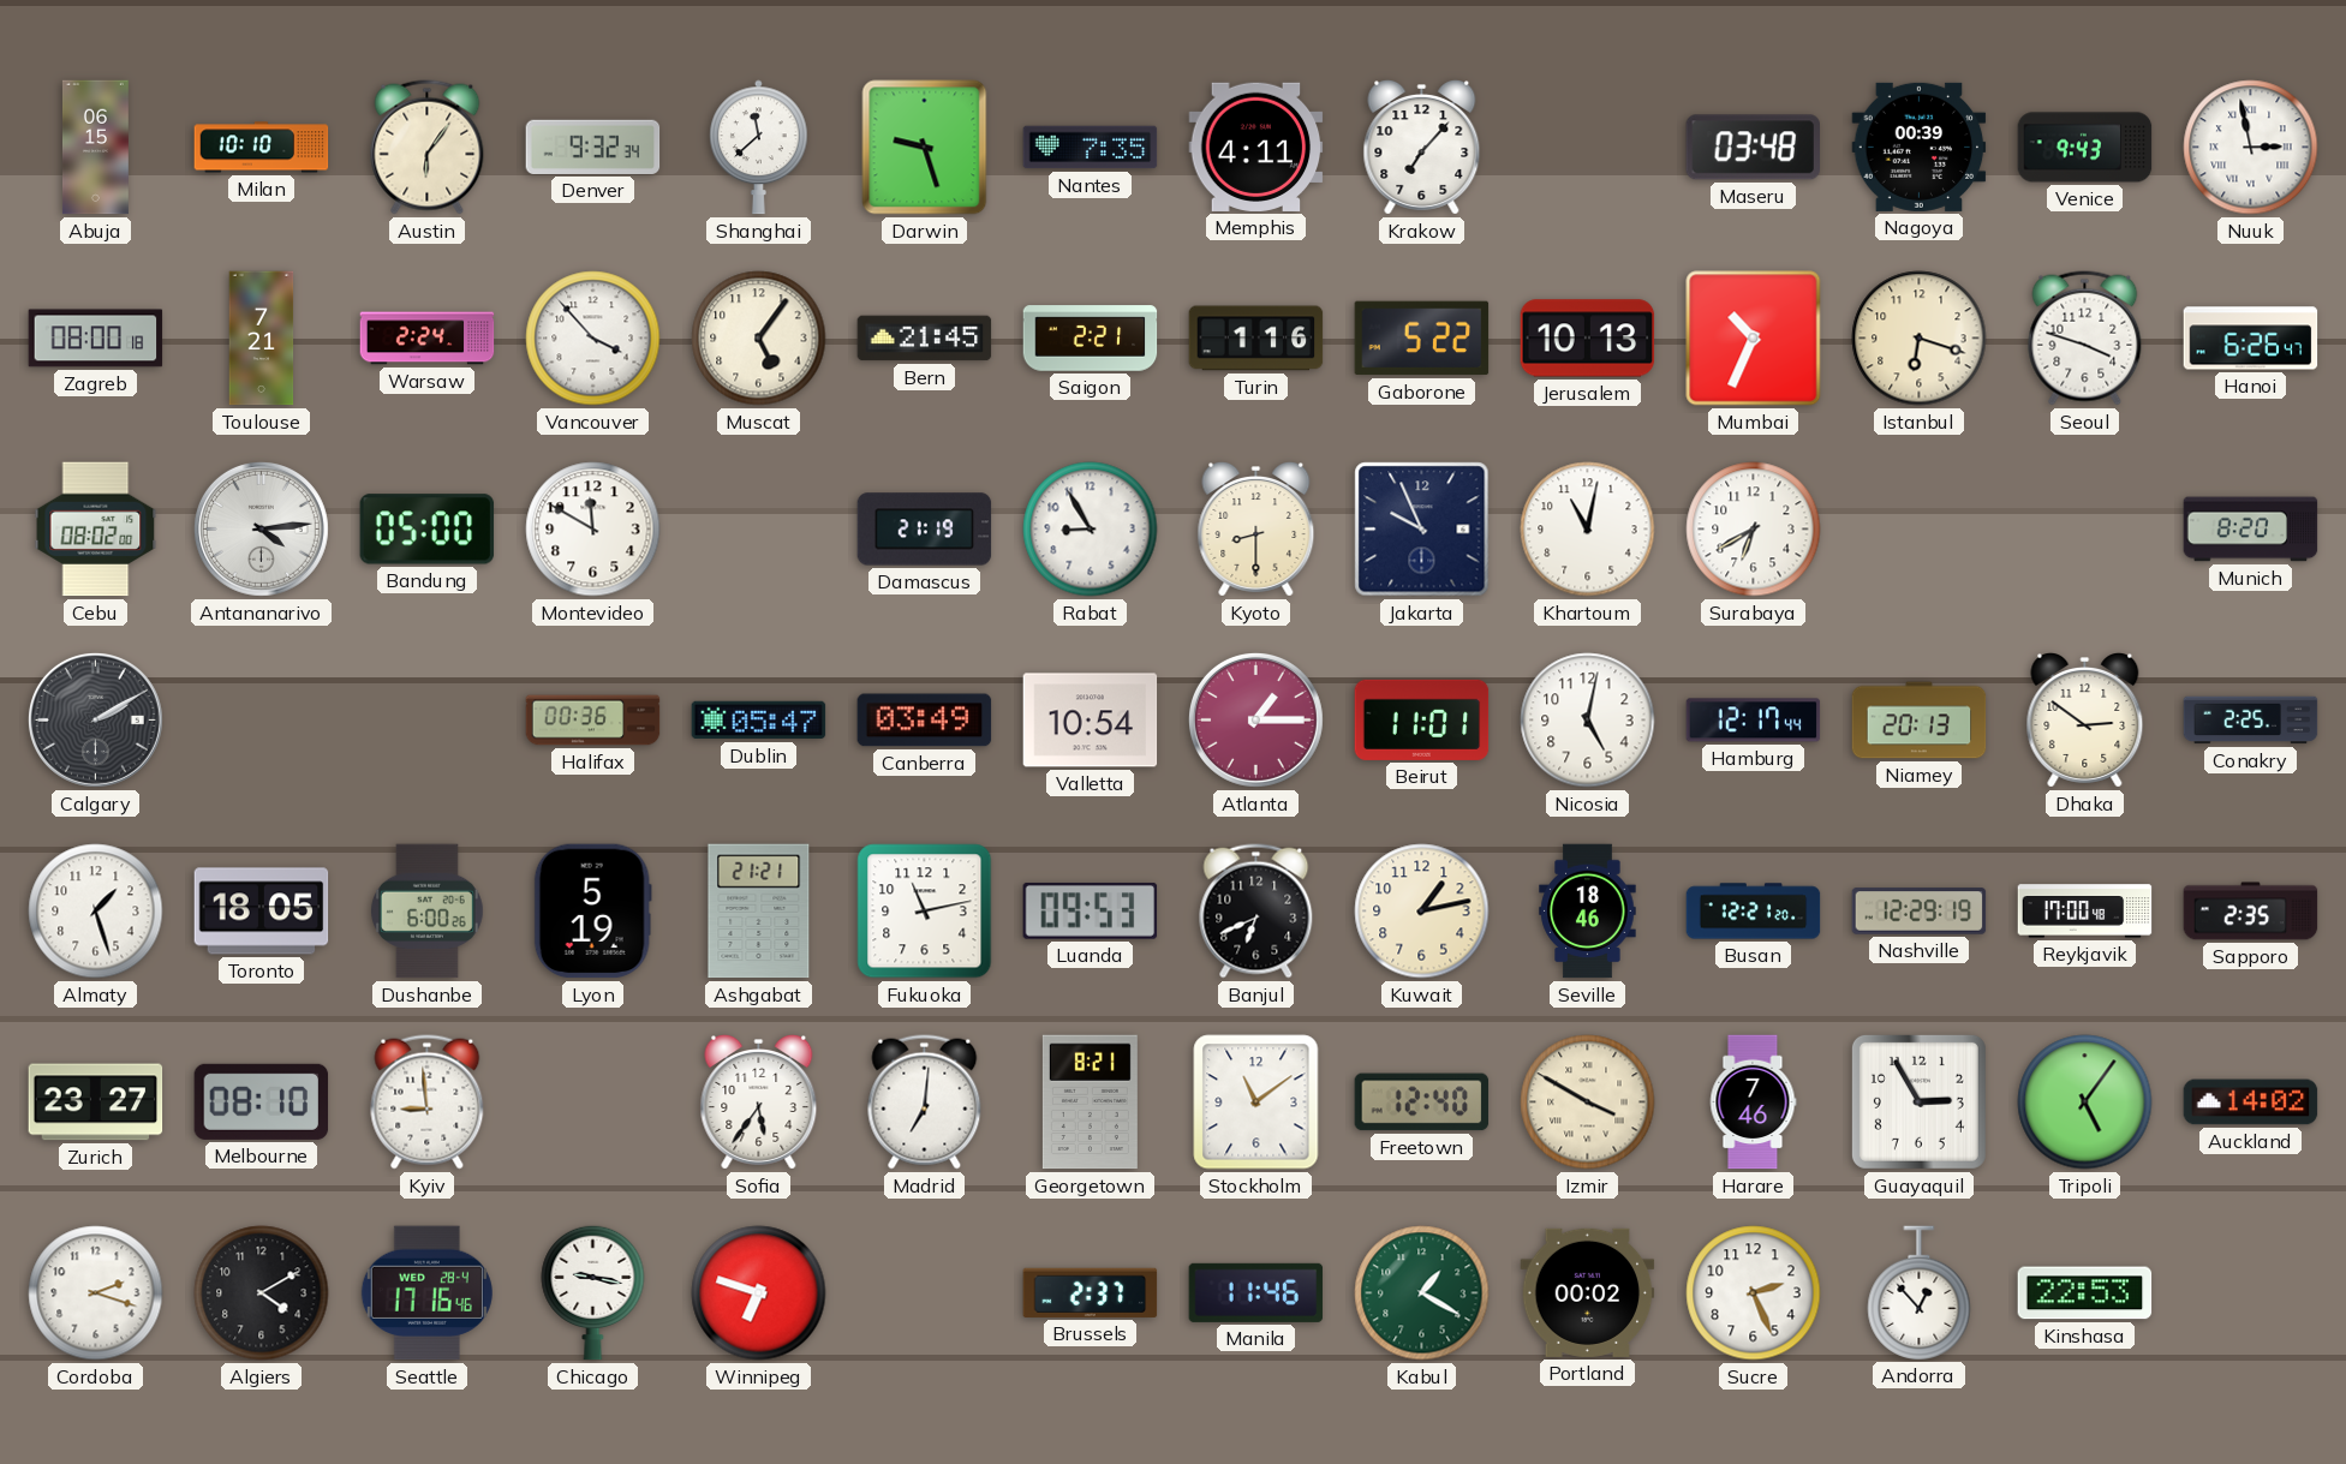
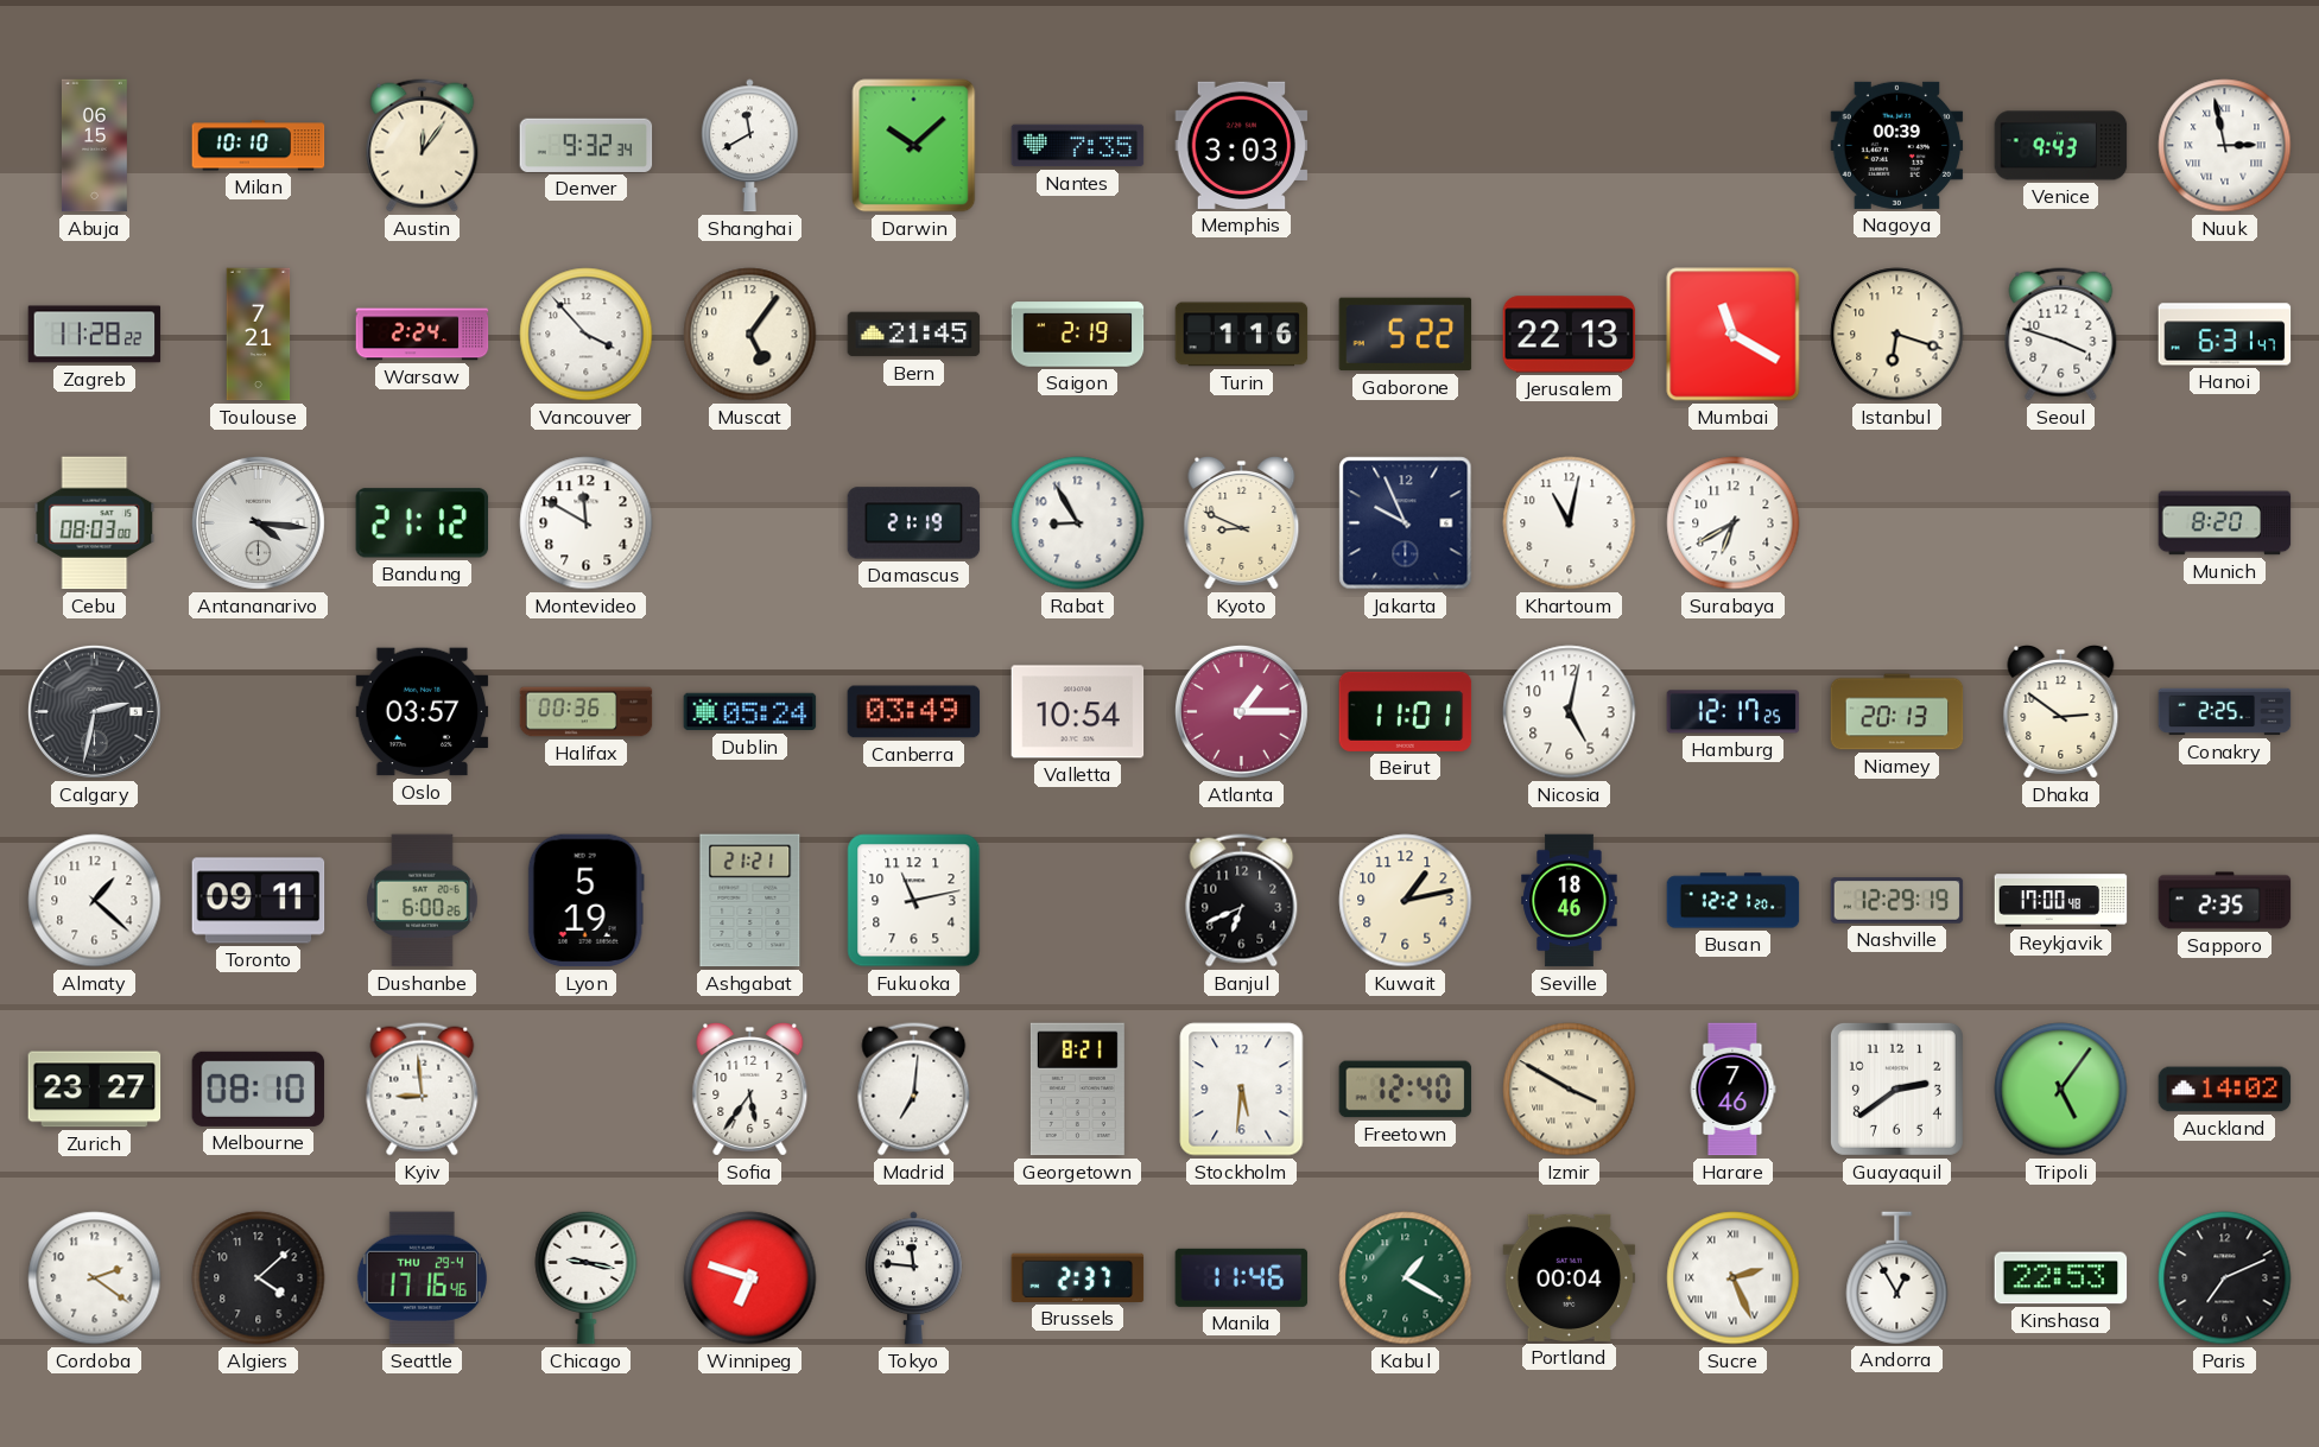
Austin: 6:06 -> 12:06 (423, 146)
Shanghai: 11:38 -> 11:40 (750, 146)
Darwin: 9:27 -> 10:08 (914, 146)
Memphis: 4:11 -> 3:03 (1242, 145)
Krakow: 7:07 -> none (1422, 148)
Maseru: 03:48 -> none (1753, 148)
Zagreb: 08:00 -> 11:28 (95, 335)
Saigon: 2:21 -> 2:19 (1078, 335)
Jerusalem: 10:13 -> 22:13 (1570, 335)
Mumbai: 10:34 -> 11:20 (1734, 335)
Hanoi: 6:26 -> 6:31 (2225, 335)
Cebu: 08:02 -> 08:03 (95, 523)
Antananarivo: 4:14 -> 4:16 (258, 522)
Bandung: 05:00 -> 21:12 (423, 523)
Kyoto: 8:30 -> 8:49 (1242, 523)
Calgary: 2:10 -> 2:32 (94, 711)
Oslo: none -> 03:57 (423, 712)
Dublin: 05:47 -> 05:24 (750, 712)
Hamburg: 12:17:44 -> 12:17:25 (1734, 712)
Almaty: 1:27 -> 1:22 (95, 901)
Toronto: 18:05 -> 09:11 (259, 901)
Luanda: 09:53 -> none (1091, 910)
Stockholm: 11:09 -> 5:31 (1242, 1090)
Guayaquil: 2:55 -> 2:39 (1896, 1089)
Cordoba: 2:18 -> 2:21 (95, 1278)
Algiers: 4:10 -> 4:08 (259, 1278)
Seattle date: WED 28-4 -> THU 29-4 (422, 1278)
Tokyo: none -> 11:46 (914, 1278)
Portland: 00:02 -> 00:04 (1570, 1277)
Sucre numerals: Arabic -> Roman (1734, 1278)
Andorra: 12:53 -> 12:55 (1897, 1277)
Paris: none -> 7:11 (2225, 1278)
